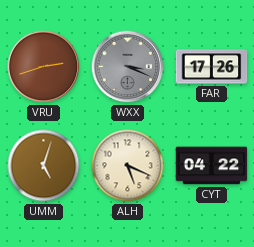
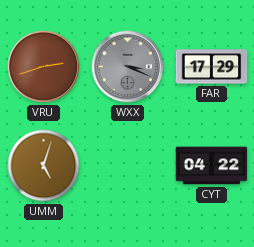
FAR: 17:26 -> 17:29 (212, 67)
ALH: 5:19 -> none (128, 166)
